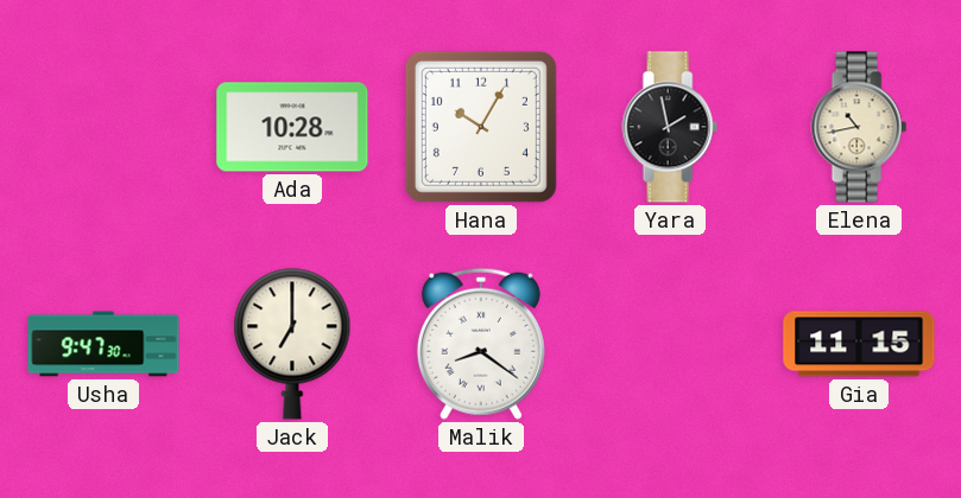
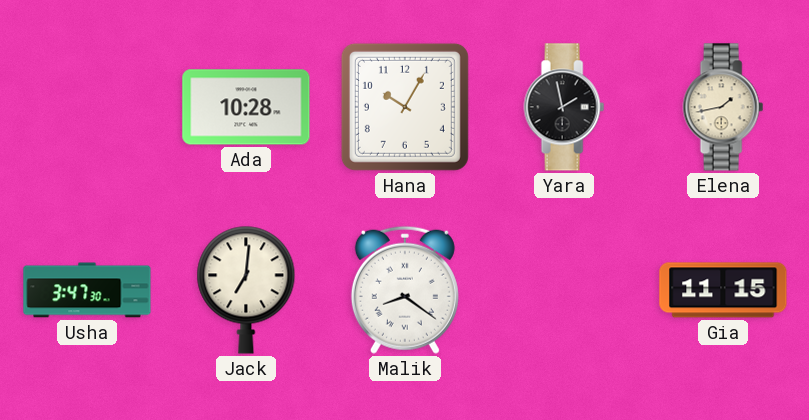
Elena: 10:43 -> 1:43 (723, 107)
Usha: 9:47 -> 3:47 (87, 290)
Jack: 7:00 -> 7:01 (246, 290)
